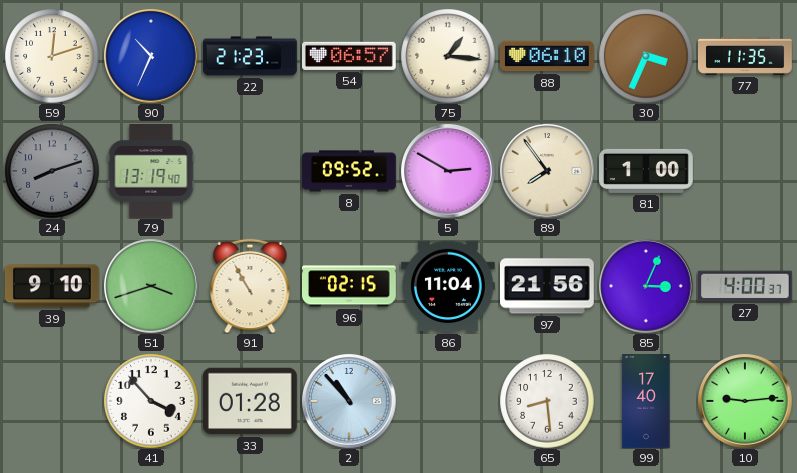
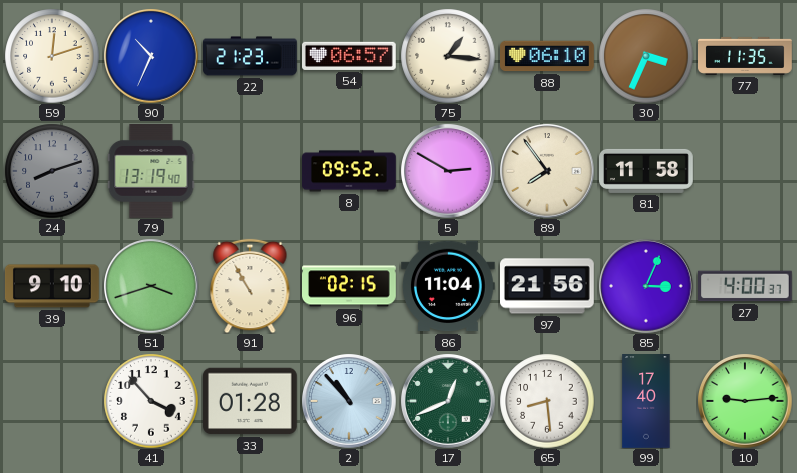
81: 1:00 -> 11:58 (647, 171)
17: none -> 12:41 (448, 401)
